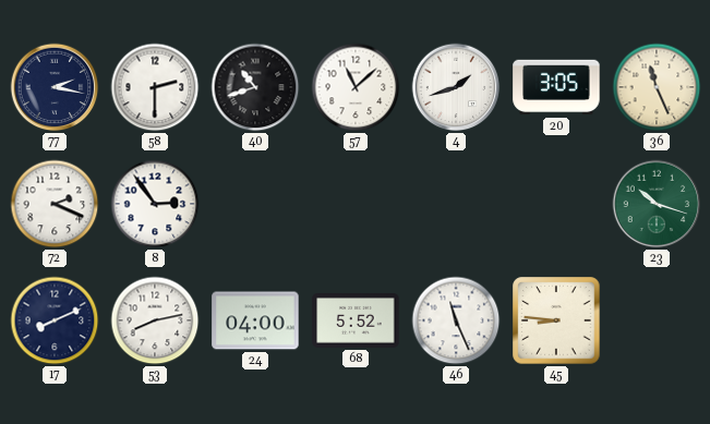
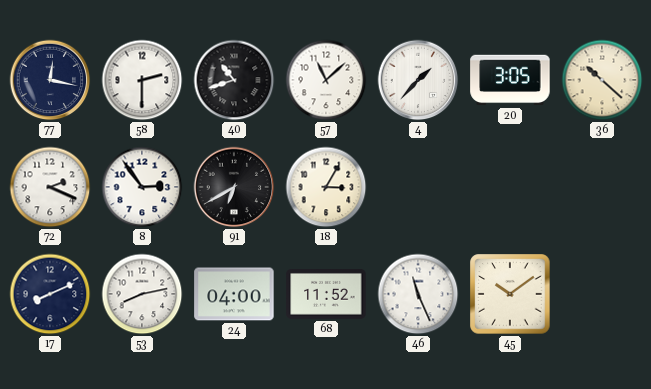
77: 2:17 -> 12:17 (50, 80)
4: 1:42 -> 1:37 (418, 80)
36: 11:26 -> 10:22 (602, 80)
91: none -> 6:40 (234, 187)
18: none -> 3:05 (326, 187)
23: 10:18 -> none (657, 204)
68: 5:52 -> 11:52 (326, 295)
45: 8:46 -> 10:09 (510, 294)
